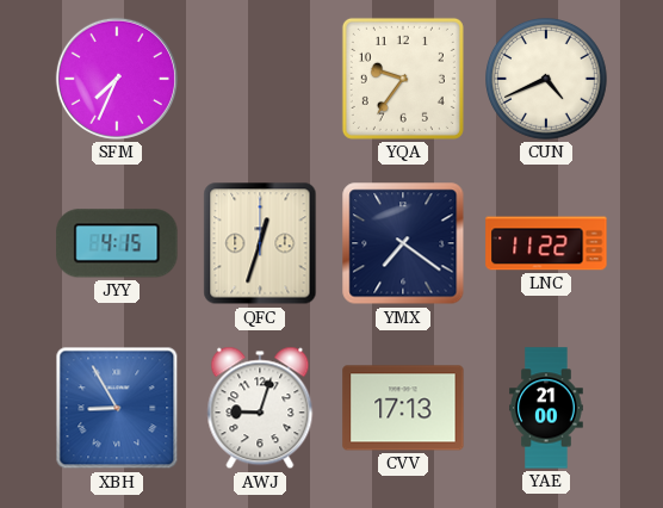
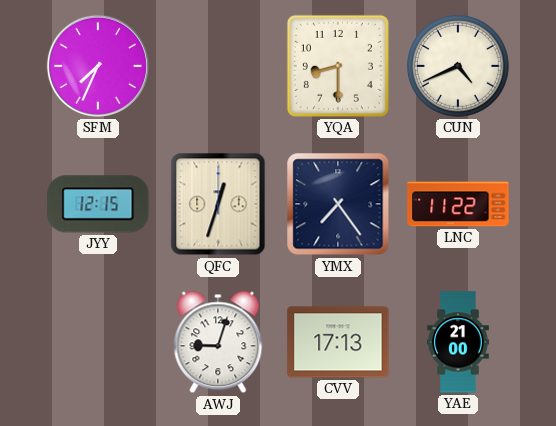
YQA: 9:36 -> 8:30 (338, 66)
JYY: 4:15 -> 12:15 (98, 204)
YMX: 7:21 -> 7:24 (338, 204)
XBH: 8:55 -> none (117, 408)
